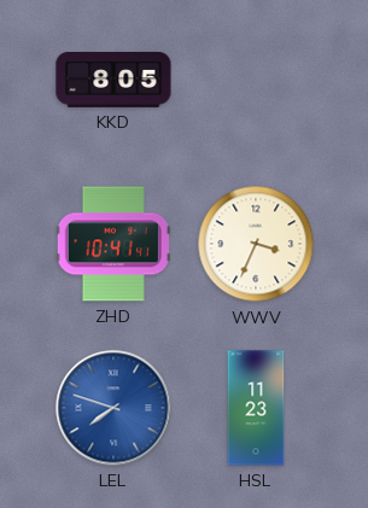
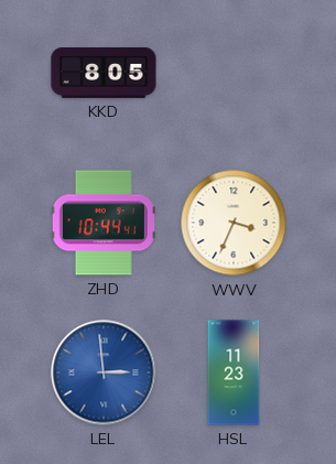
ZHD: 10:41 -> 10:44 (104, 223)
LEL: 7:48 -> 2:59 (104, 373)
